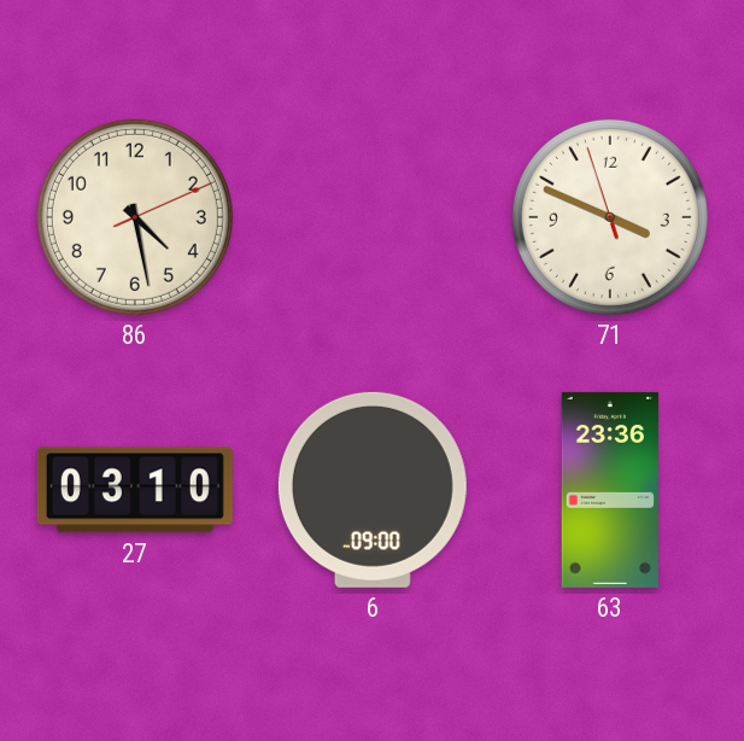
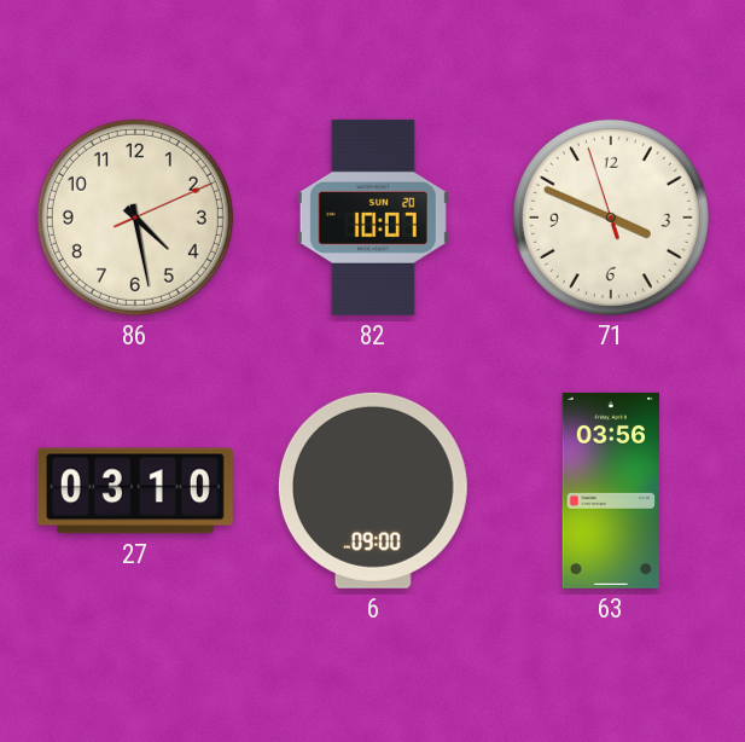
82: none -> 10:07 (373, 218)
63: 23:36 -> 03:56 (610, 491)
